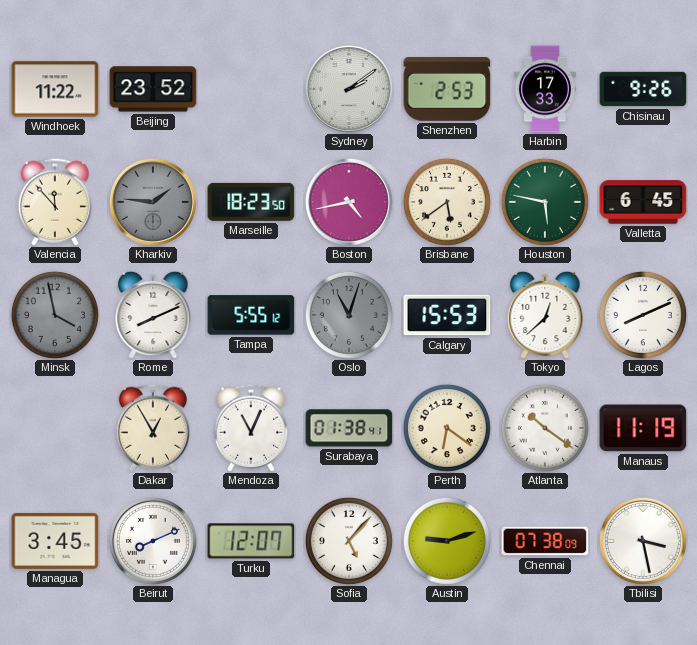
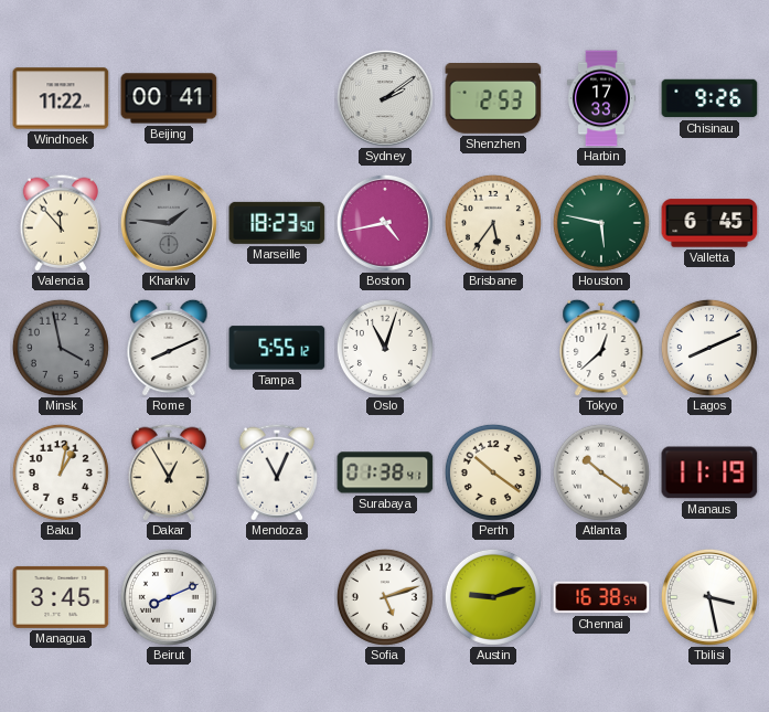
Beijing: 23:52 -> 00:41 (169, 98)
Brisbane: 5:39 -> 5:36 (493, 223)
Oslo dial: grey -> white (385, 348)
Calgary: 15:53 -> none (447, 315)
Baku: none -> 1:02 (61, 472)
Perth: 6:21 -> 10:21 (493, 472)
Turku: 12:07 -> none (251, 541)
Sofia: 5:07 -> 5:12 (385, 597)
Chennai: 07:38 -> 16:38 (601, 597)
